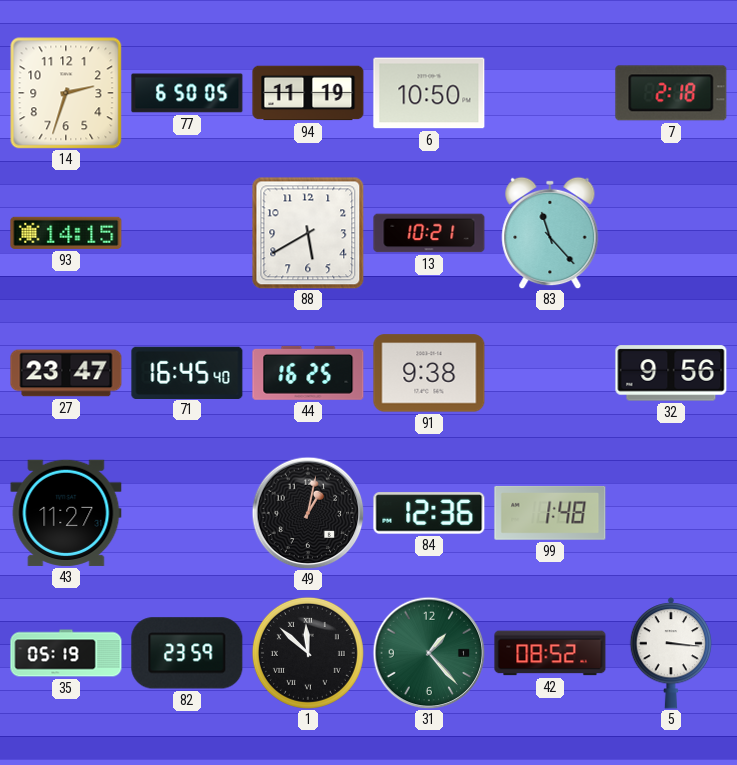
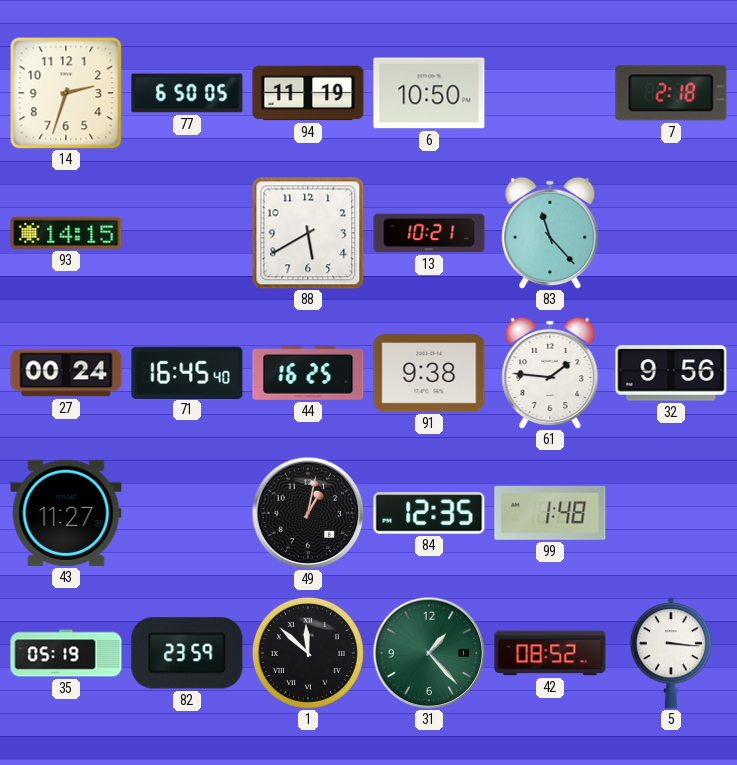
27: 23:47 -> 00:24 (66, 373)
61: none -> 1:46 (550, 373)
84: 12:36 -> 12:35 (429, 513)
